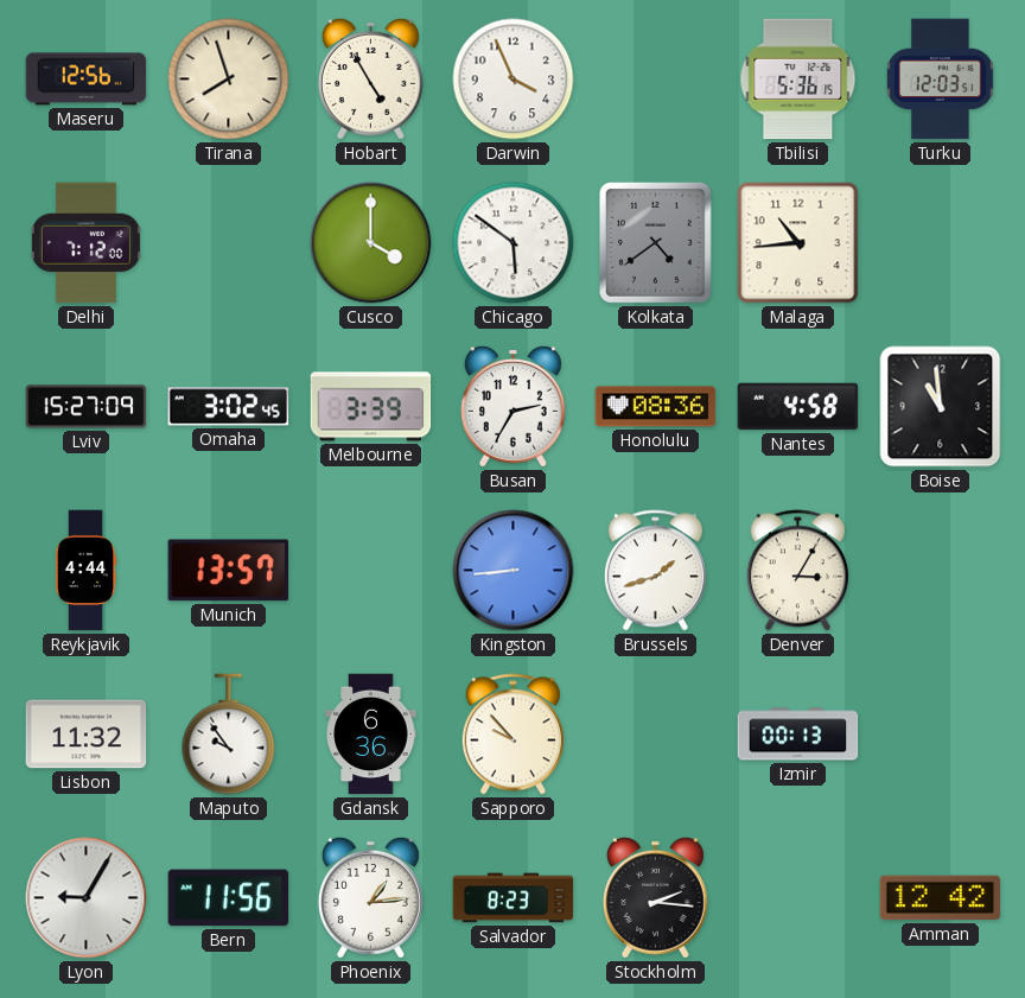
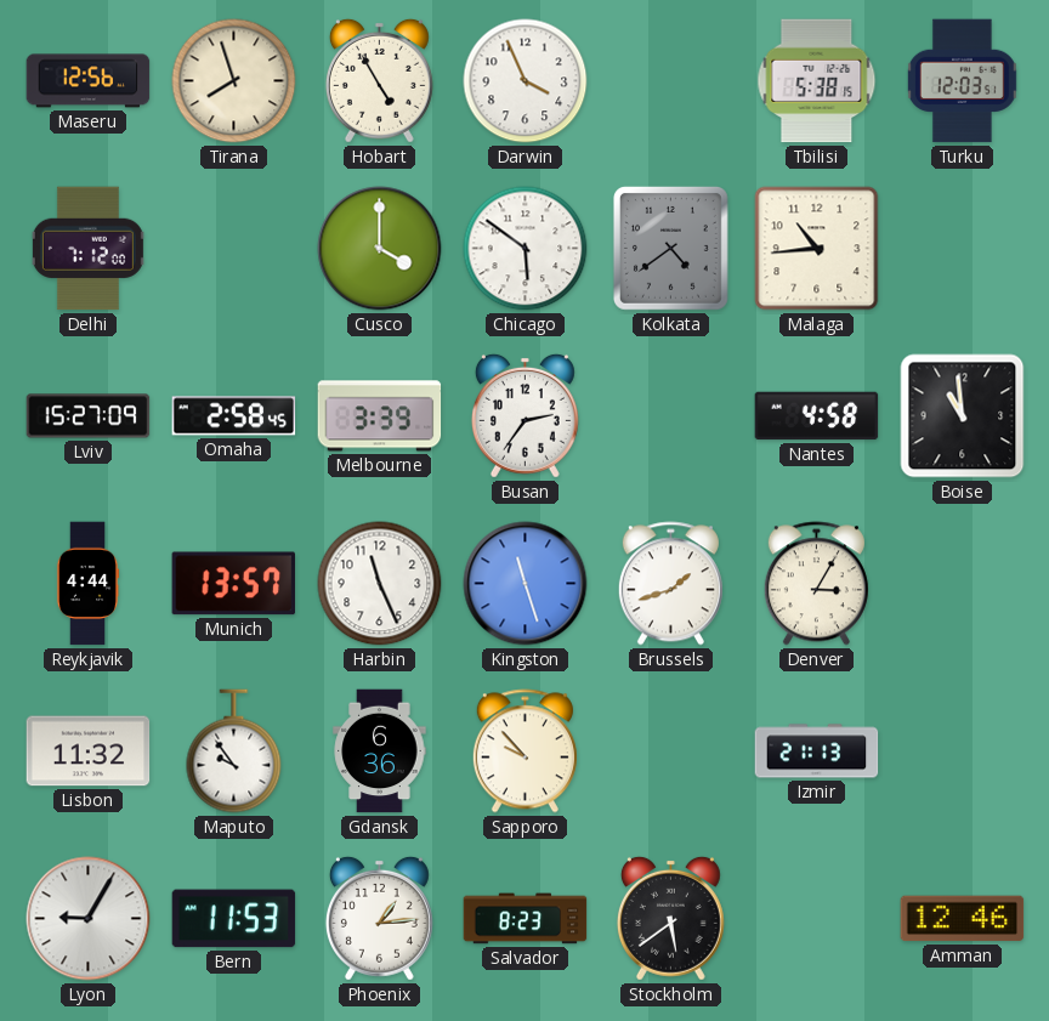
Tbilisi: 5:36 -> 5:38 (817, 81)
Omaha: 3:02 -> 2:58 (234, 416)
Busan: 2:35 -> 2:36 (524, 415)
Honolulu: 08:36 -> none (656, 407)
Harbin: none -> 11:26 (380, 584)
Kingston: 8:44 -> 11:27 (526, 584)
Izmir: 00:13 -> 21:13 (817, 751)
Bern: 11:56 -> 11:53 (234, 919)
Stockholm: 2:16 -> 5:39 (670, 918)
Amman: 12:42 -> 12:46 (963, 919)
